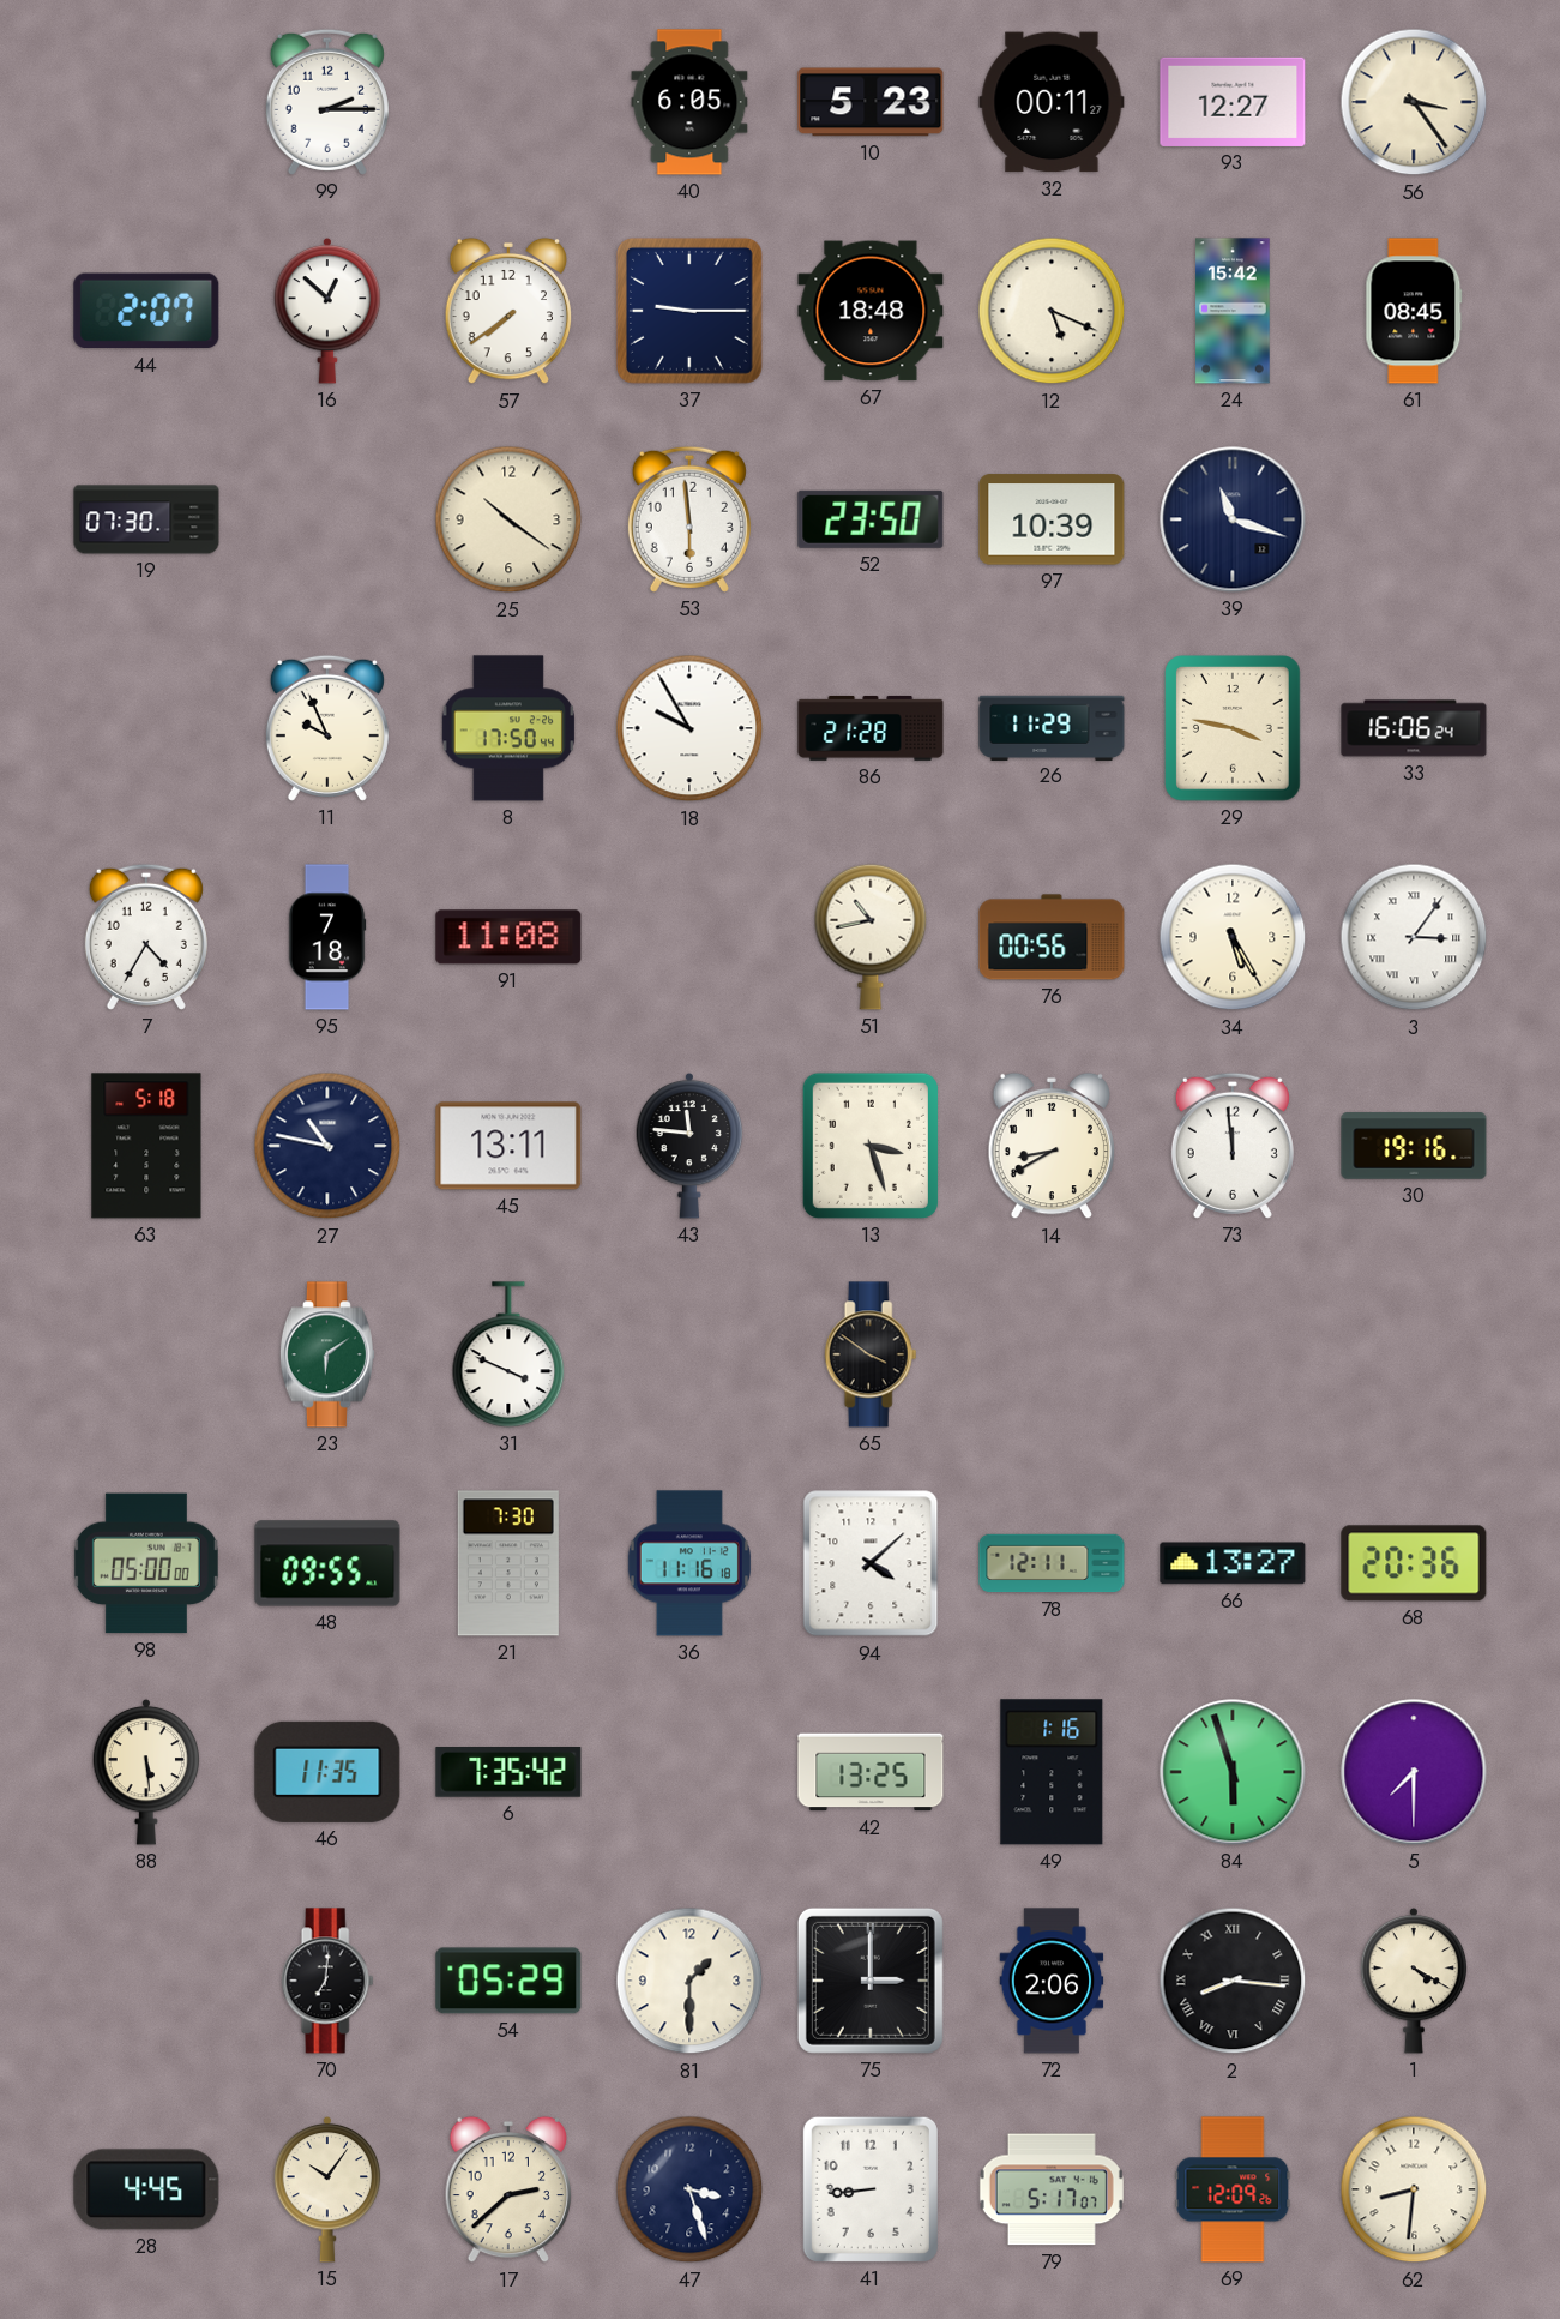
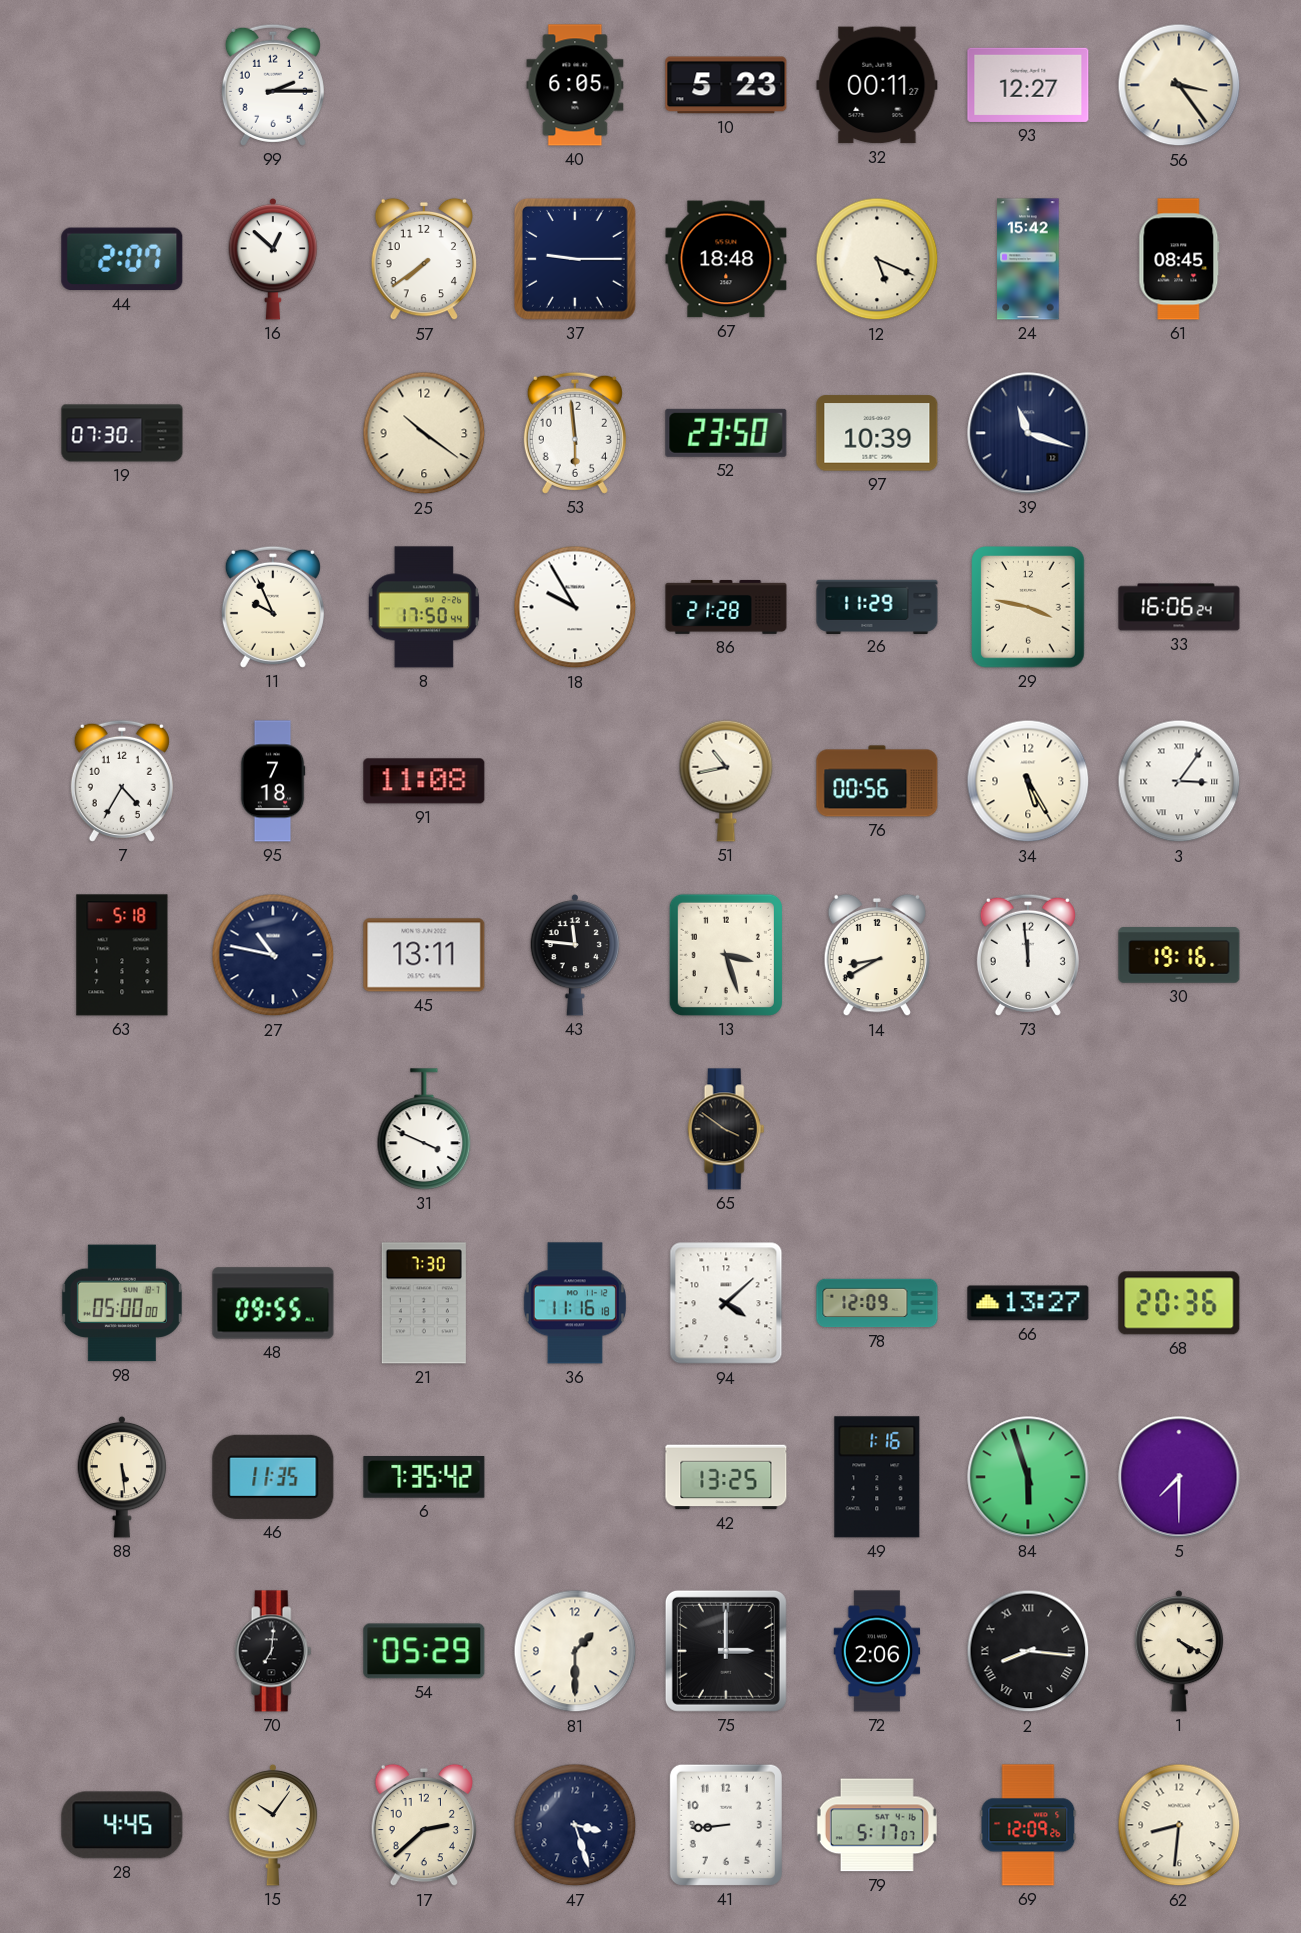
23: 6:09 -> none (327, 1354)
78: 12:11 -> 12:09 (877, 1303)
